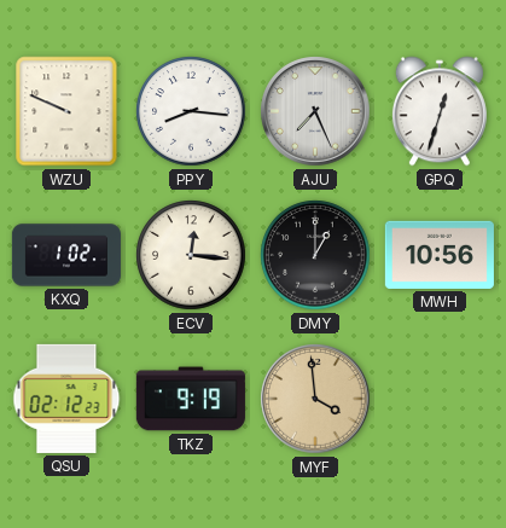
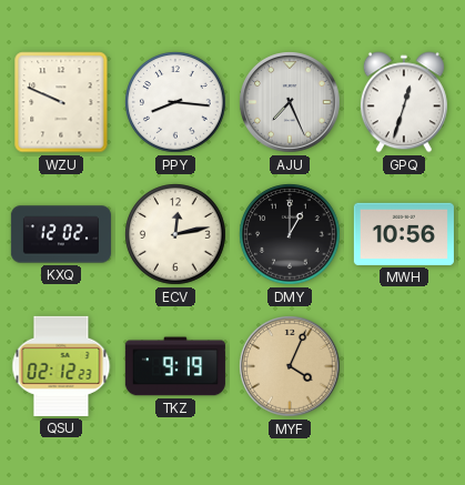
KXQ: 1:02 -> 12:02 (61, 234)
ECV: 12:16 -> 12:13 (175, 234)
MYF: 3:59 -> 4:04 (290, 366)
